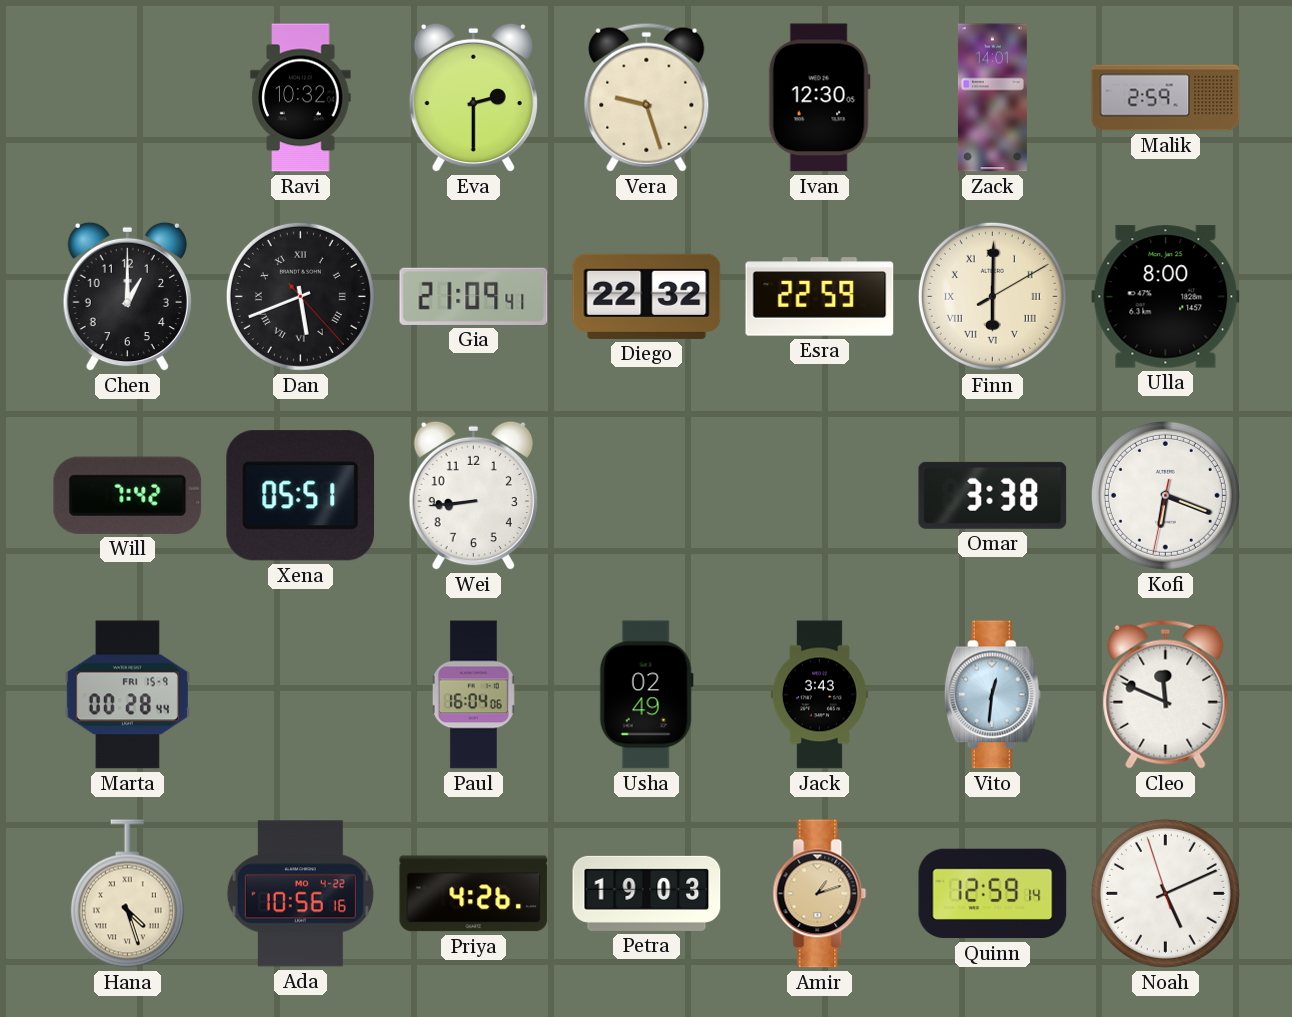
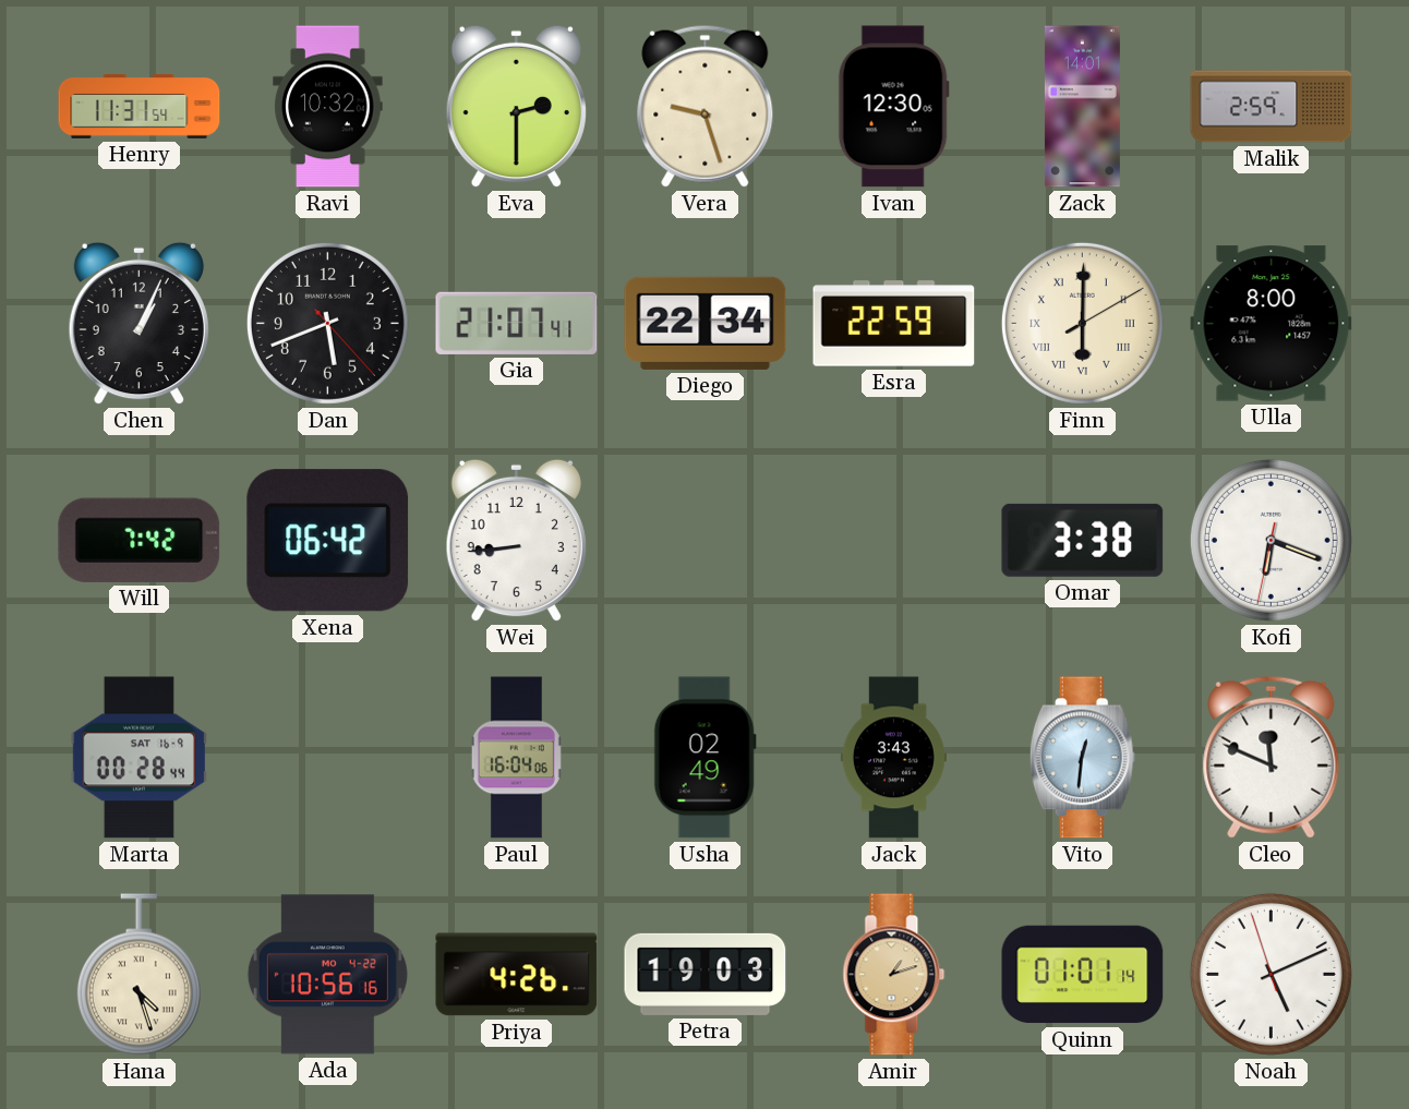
Henry: none -> 11:31 (140, 107)
Chen: 1:00 -> 1:04 (139, 324)
Dan numerals: Roman -> Arabic (327, 323)
Gia: 21:09 -> 21:07 (517, 323)
Diego: 22:32 -> 22:34 (706, 323)
Xena: 05:51 -> 06:42 (328, 541)
Marta date: FRI 15-9 -> SAT 16-9 (139, 758)
Quinn: 12:59 -> 01:01 (1083, 975)
